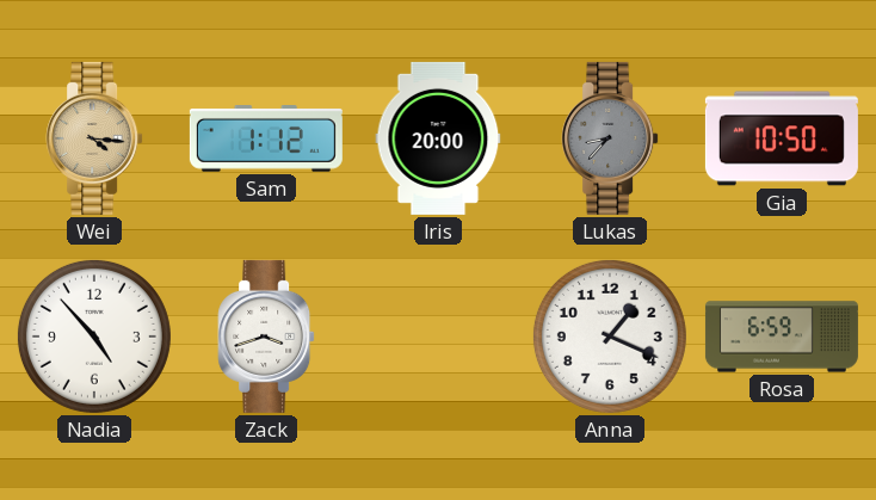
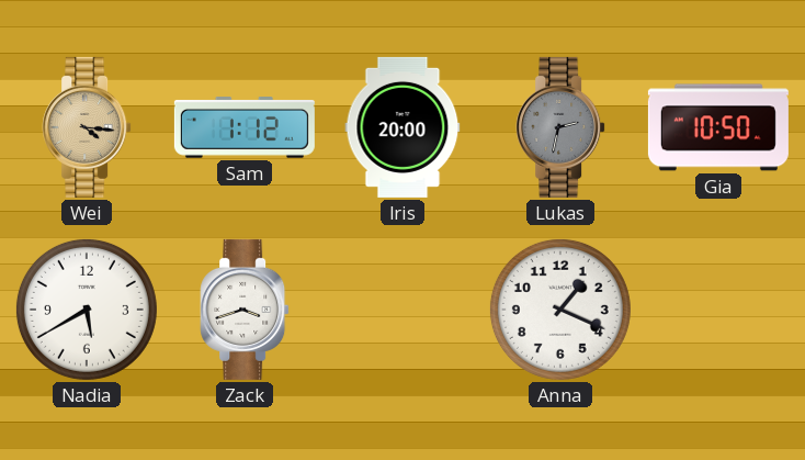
Lukas: 8:37 -> 2:32 (560, 127)
Nadia: 4:53 -> 5:40 (87, 310)
Rosa: 6:59 -> none (782, 337)
